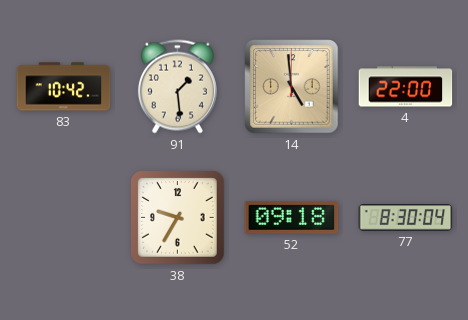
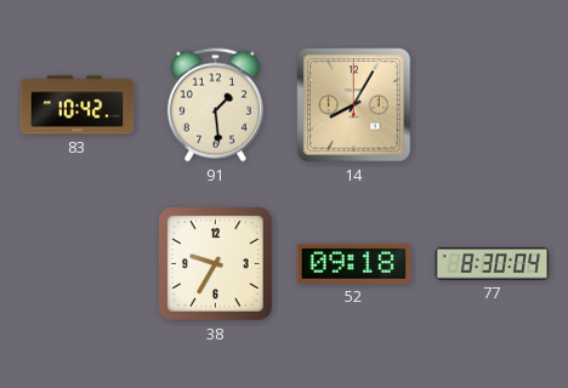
14: 4:59 -> 8:05 (354, 105)
4: 22:00 -> none (406, 87)
